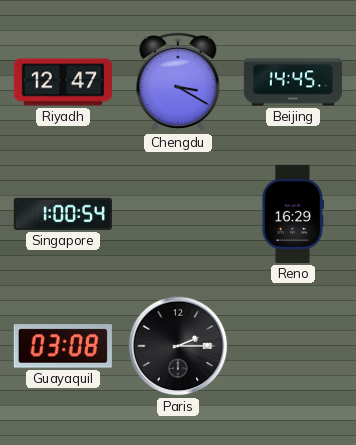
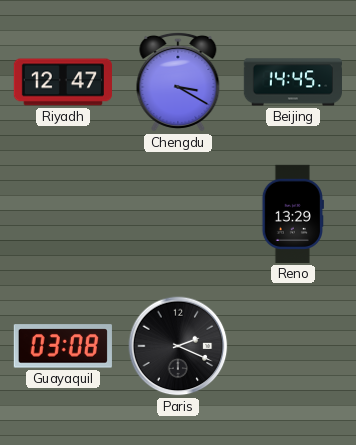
Singapore: 1:00 -> none (63, 214)
Reno: 16:29 -> 13:29 (293, 214)
Paris: 2:15 -> 2:19 (178, 346)
